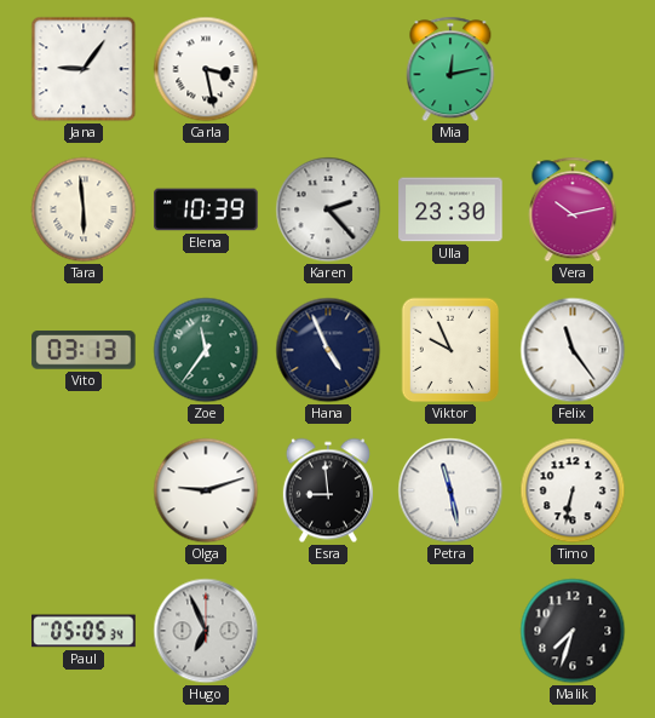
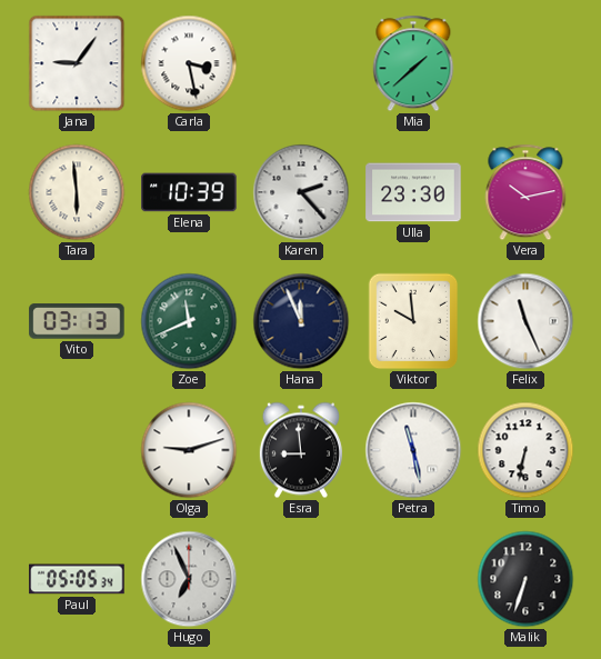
Mia: 12:13 -> 1:38 (413, 63)
Zoe: 11:36 -> 11:41 (189, 321)
Hana: 4:56 -> 11:56 (301, 321)
Viktor: 9:56 -> 9:59 (413, 321)
Felix: 11:24 -> 11:26 (525, 321)
Malik: 7:33 -> 6:33 (525, 579)
